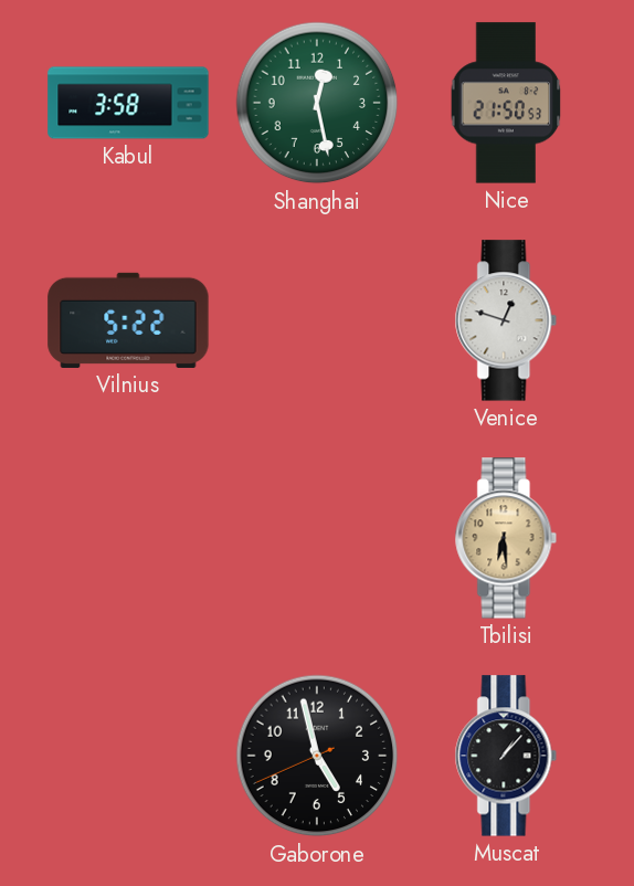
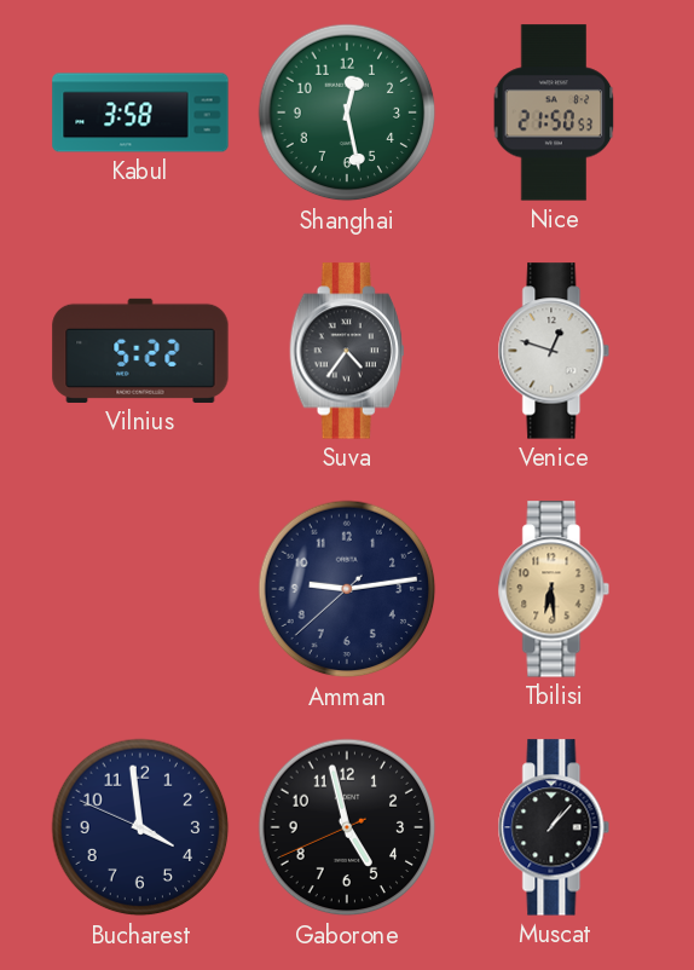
Suva: none -> 4:36 (347, 351)
Amman: none -> 9:13 (347, 589)
Bucharest: none -> 3:58 (140, 827)
